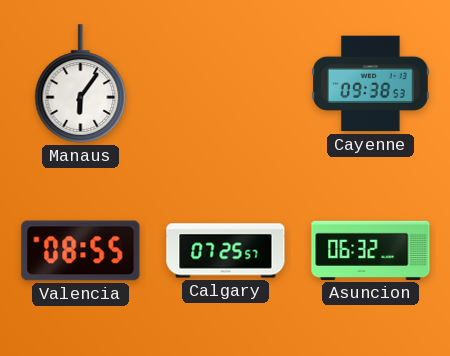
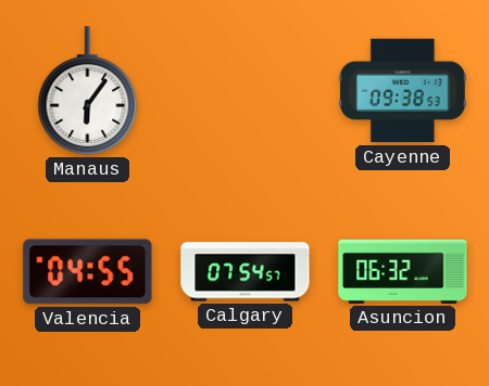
Valencia: 08:55 -> 04:55 (88, 272)
Calgary: 07:25 -> 07:54 (246, 272)
